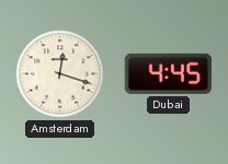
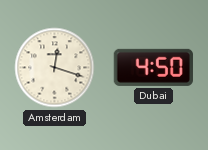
Dubai: 4:45 -> 4:50 (153, 67)
